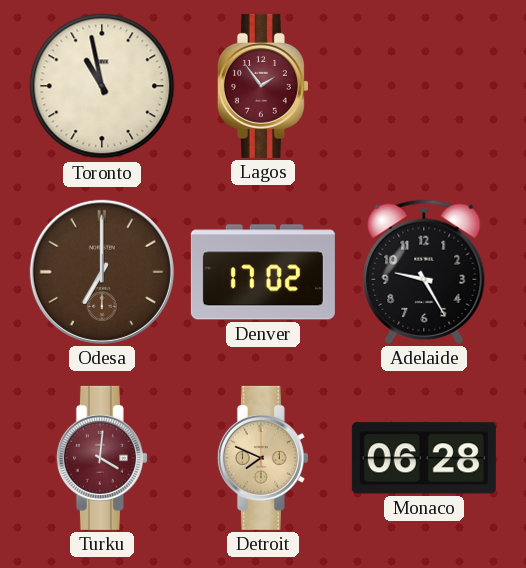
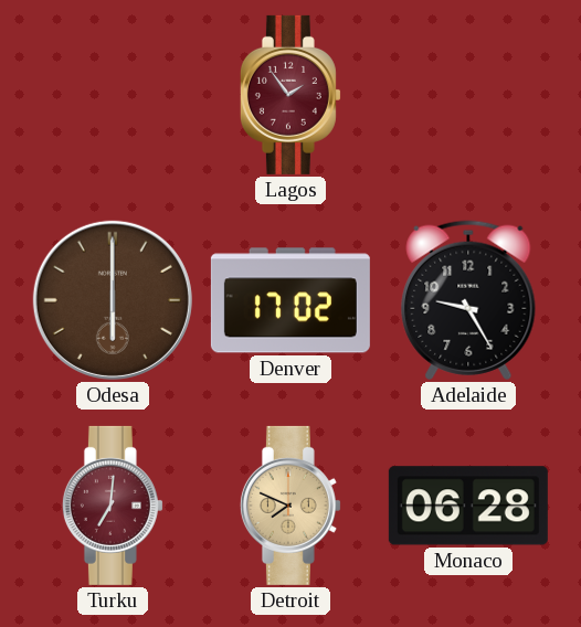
Toronto: 10:58 -> none (102, 86)
Odesa: 7:00 -> 6:00 (113, 300)
Turku: 4:01 -> 7:01 (113, 506)
